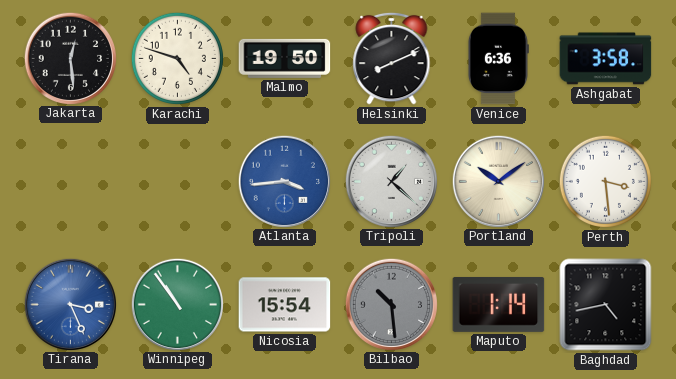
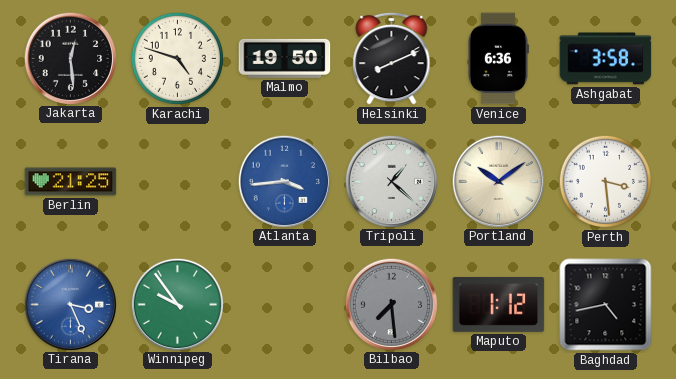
Berlin: none -> 21:25 (71, 182)
Winnipeg: 10:54 -> 9:54 (177, 304)
Nicosia: 15:54 -> none (285, 305)
Bilbao: 10:29 -> 7:29 (391, 304)
Maputo: 1:14 -> 1:12 (499, 304)
